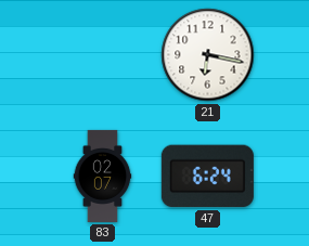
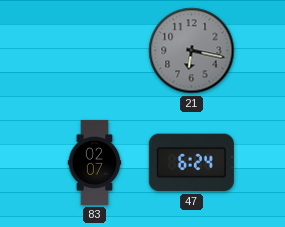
21 dial: white -> grey (192, 51)
